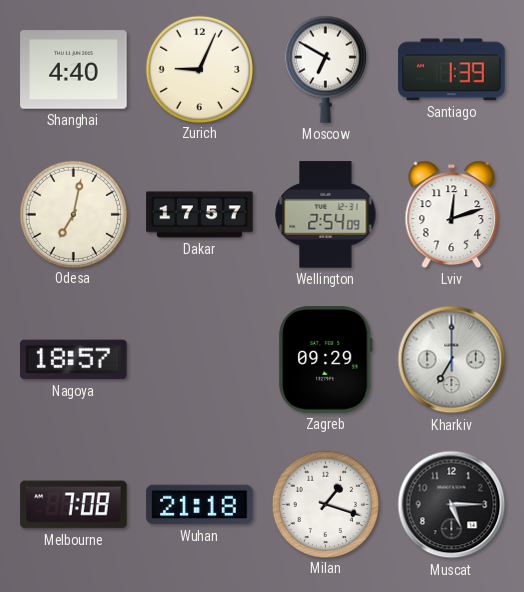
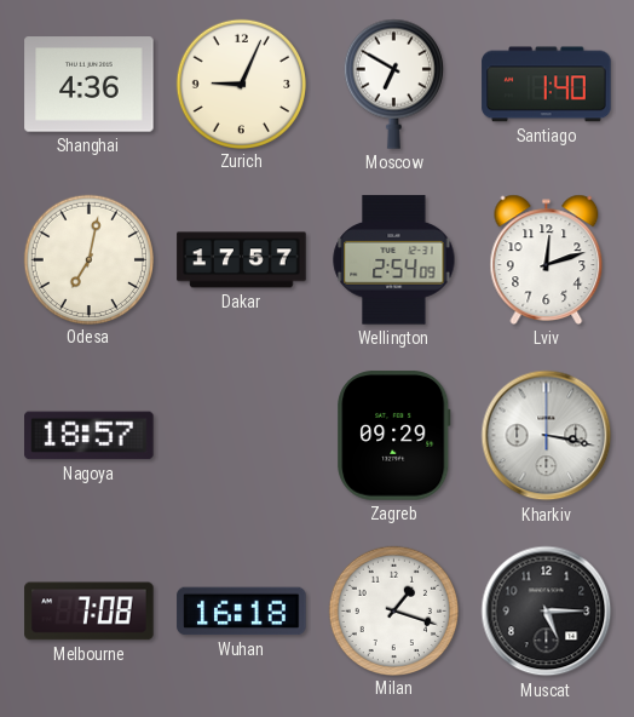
Shanghai: 4:40 -> 4:36 (90, 85)
Santiago: 1:39 -> 1:40 (547, 85)
Kharkiv: 7:00 -> 3:17 (547, 436)
Wuhan: 21:18 -> 16:18 (242, 612)
